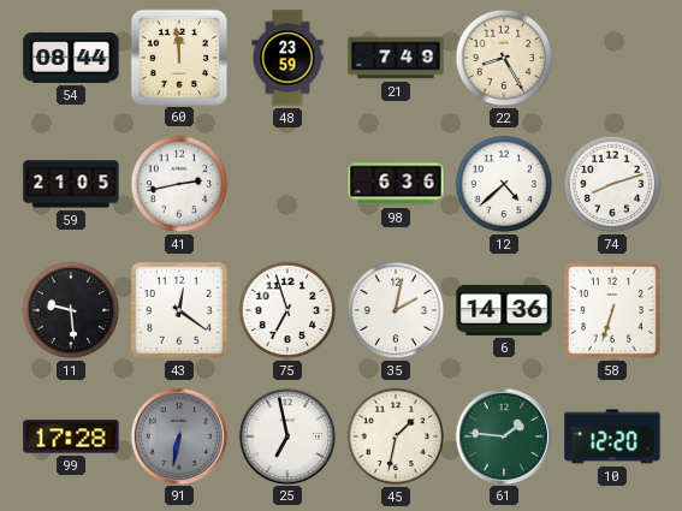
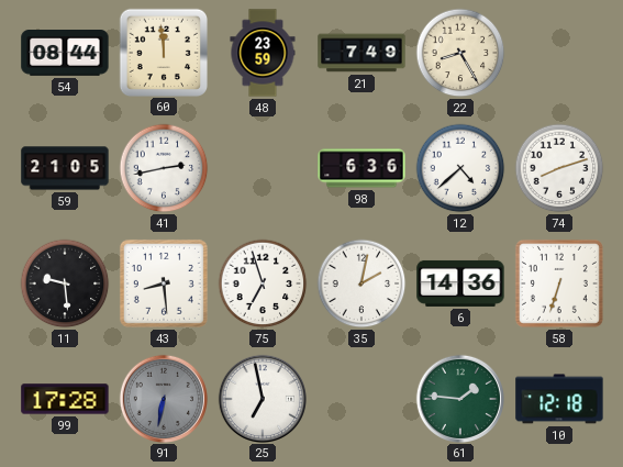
43: 12:21 -> 8:29 (164, 283)
45: 1:32 -> none (396, 436)
10: 12:20 -> 12:18 (559, 399)
